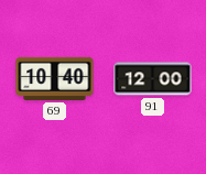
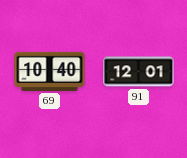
91: 12:00 -> 12:01 (139, 72)
